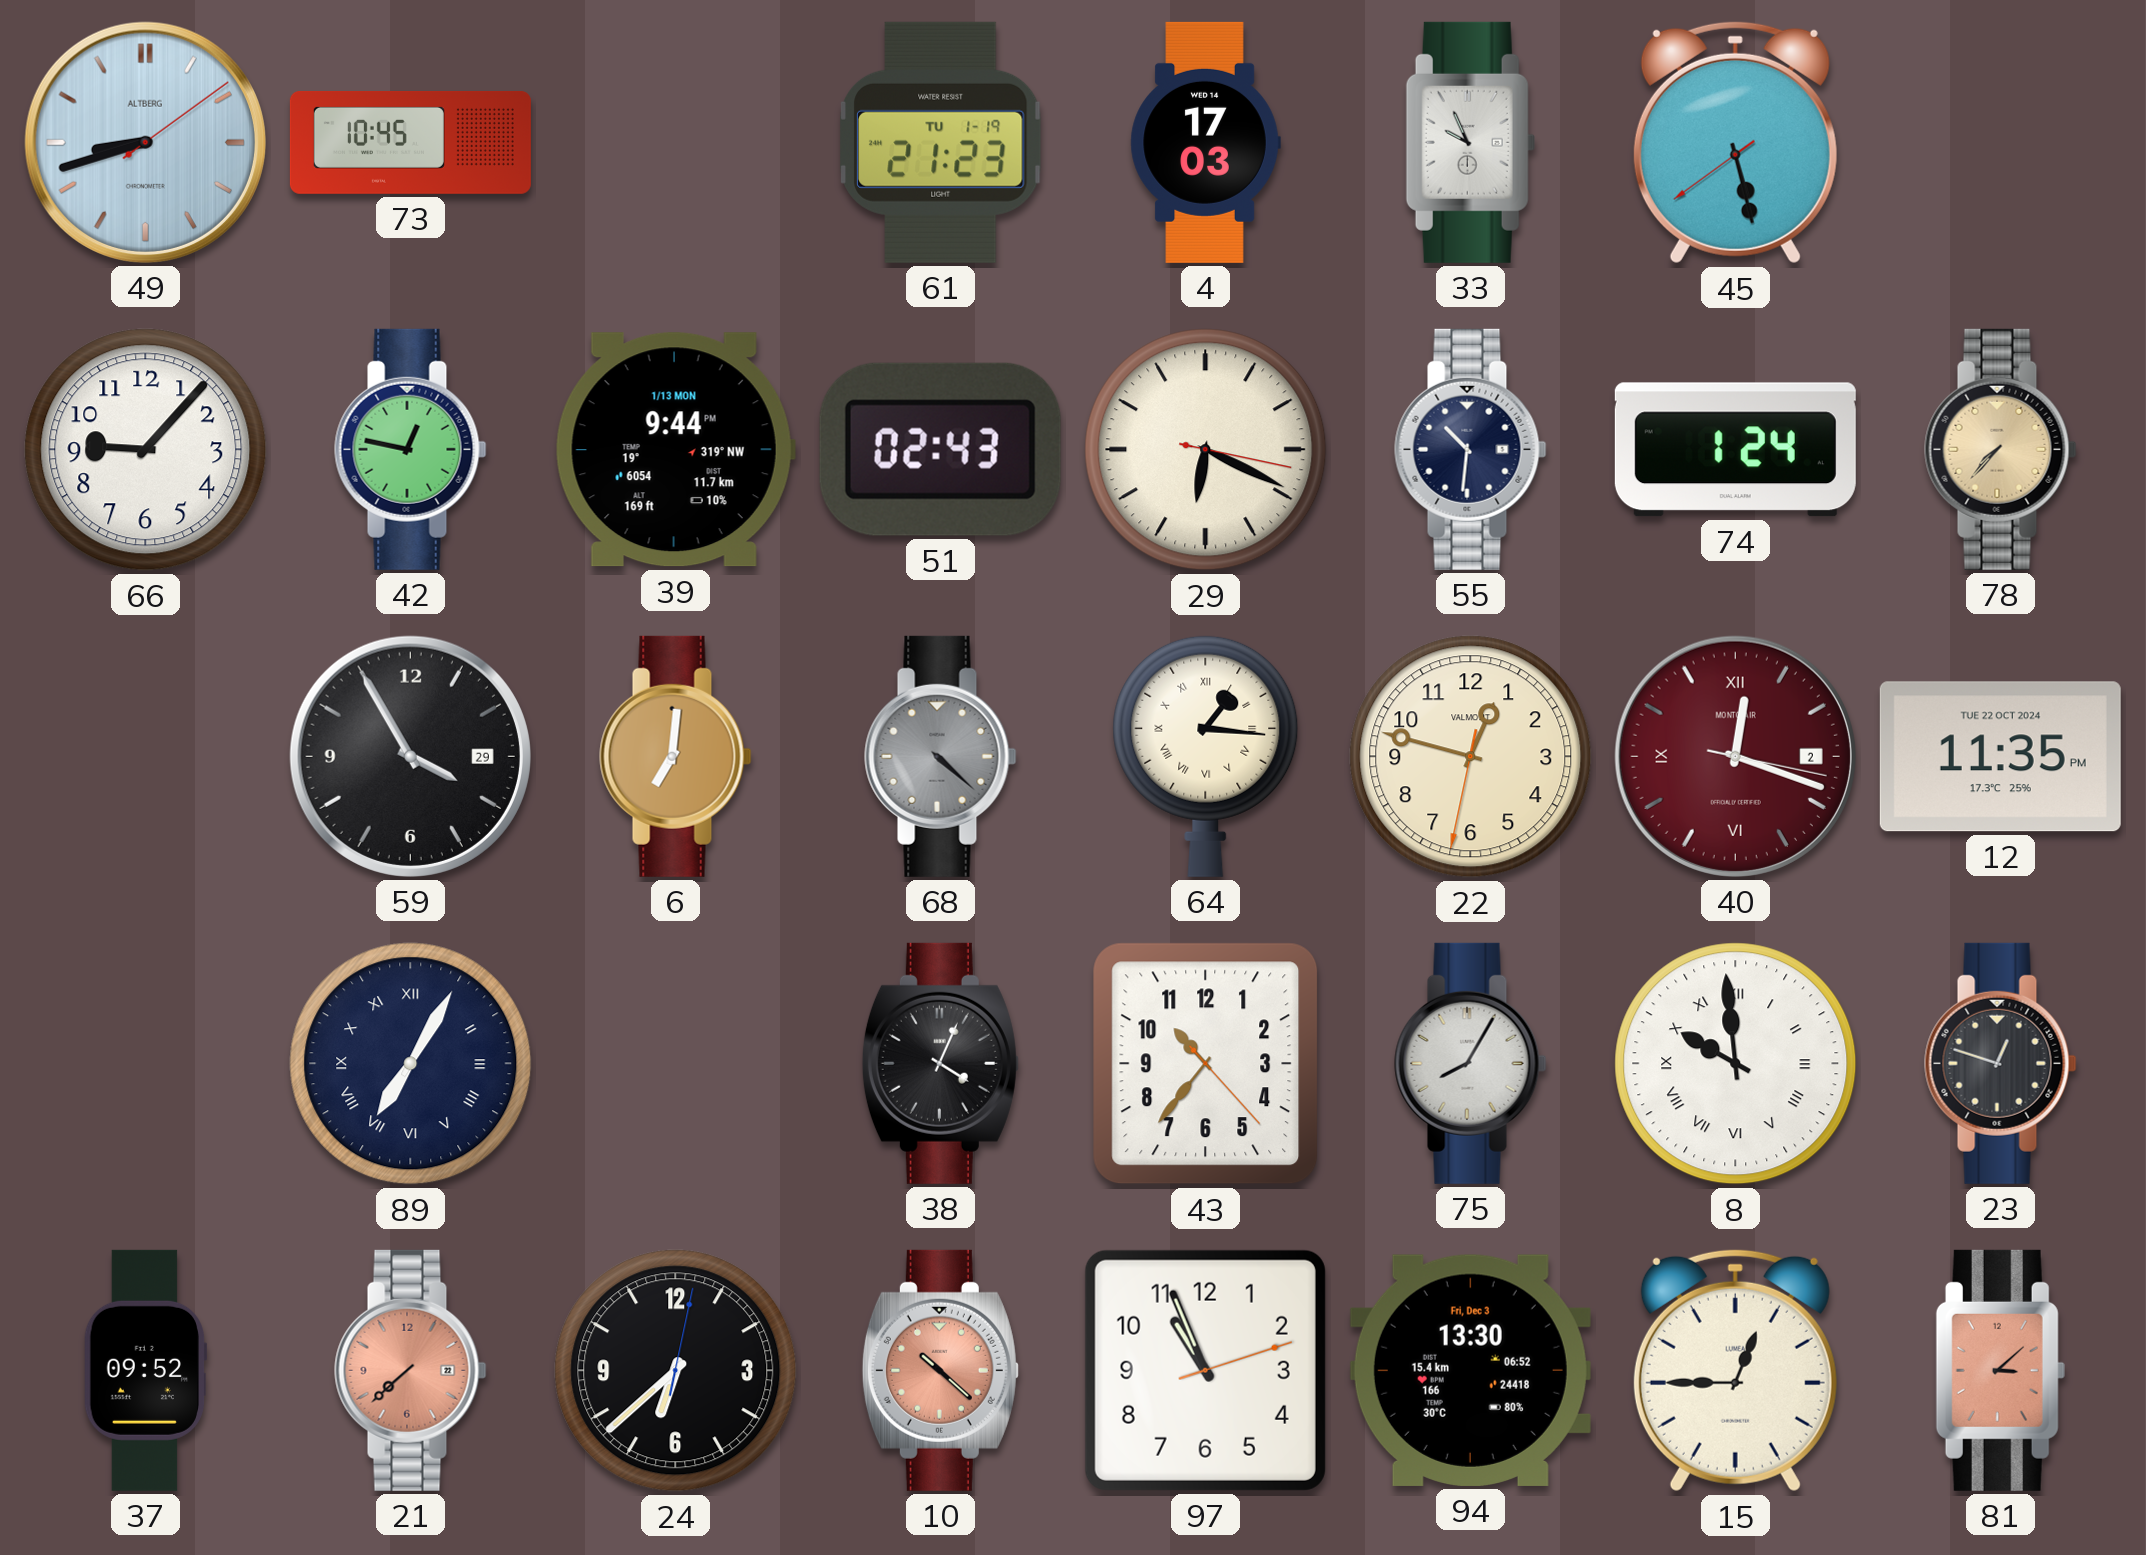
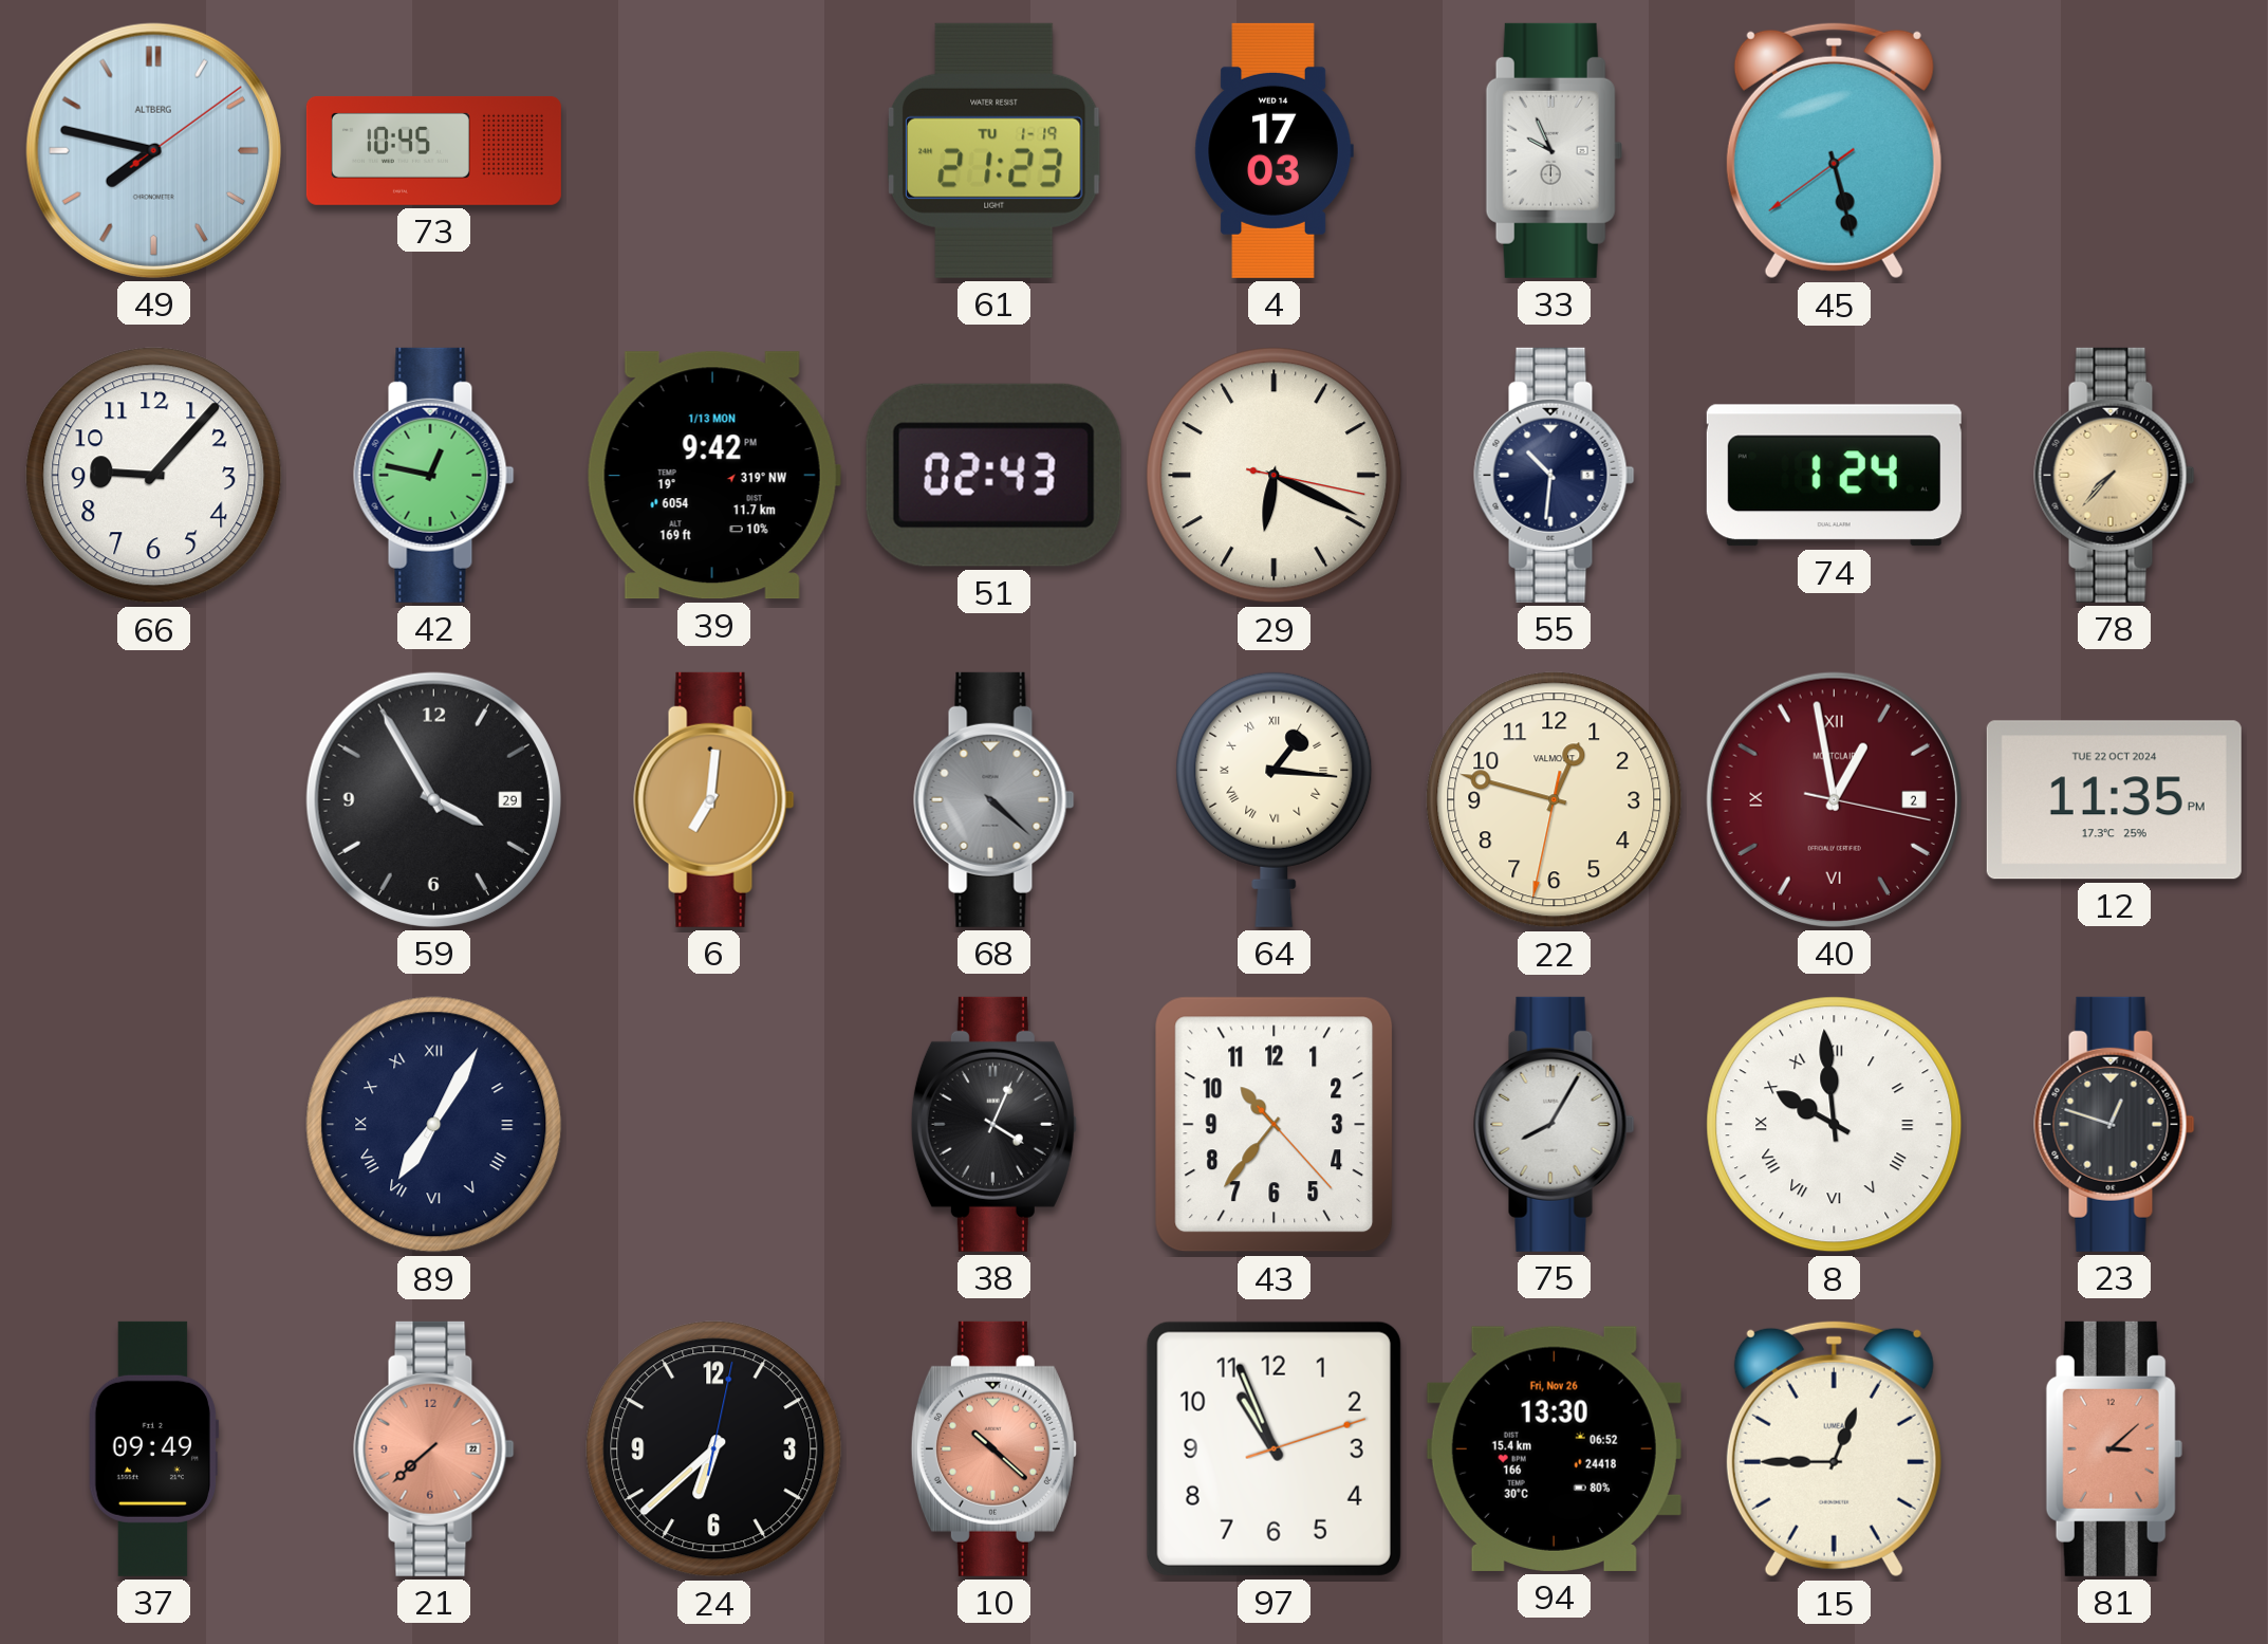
49: 8:42 -> 7:47 (153, 150)
39: 9:44 -> 9:42 (713, 476)
40: 12:18 -> 12:58 (1834, 799)
37: 09:52 -> 09:49 (153, 1448)
94 date: Fri, Dec 3 -> Fri, Nov 26 (1554, 1448)
